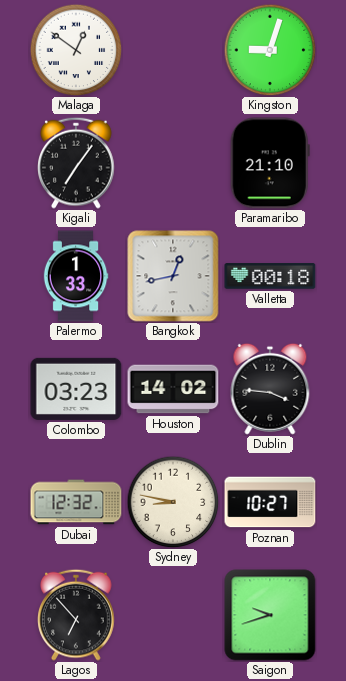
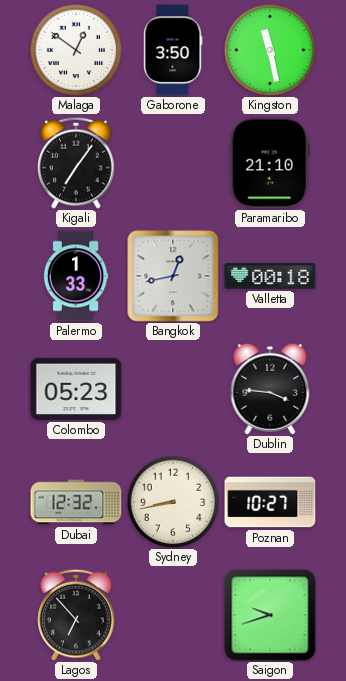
Gaborone: none -> 3:50 (173, 50)
Kingston: 9:03 -> 11:28 (270, 50)
Colombo: 03:23 -> 05:23 (76, 389)
Houston: 14:02 -> none (173, 389)
Sydney: 8:47 -> 8:43 (173, 502)
